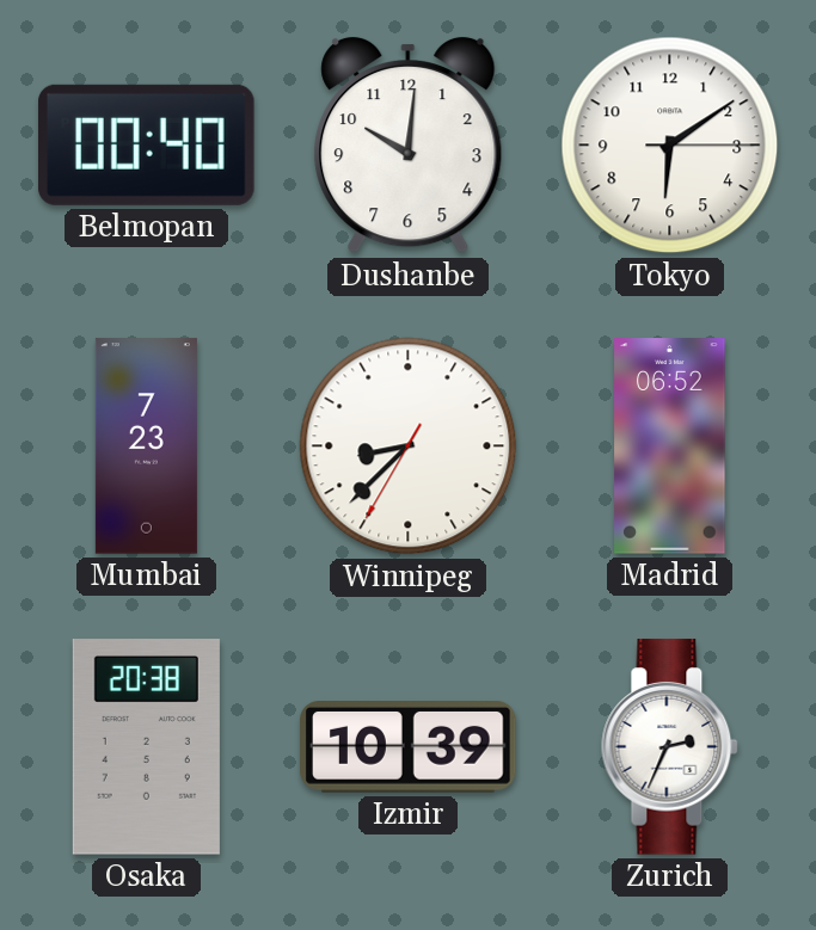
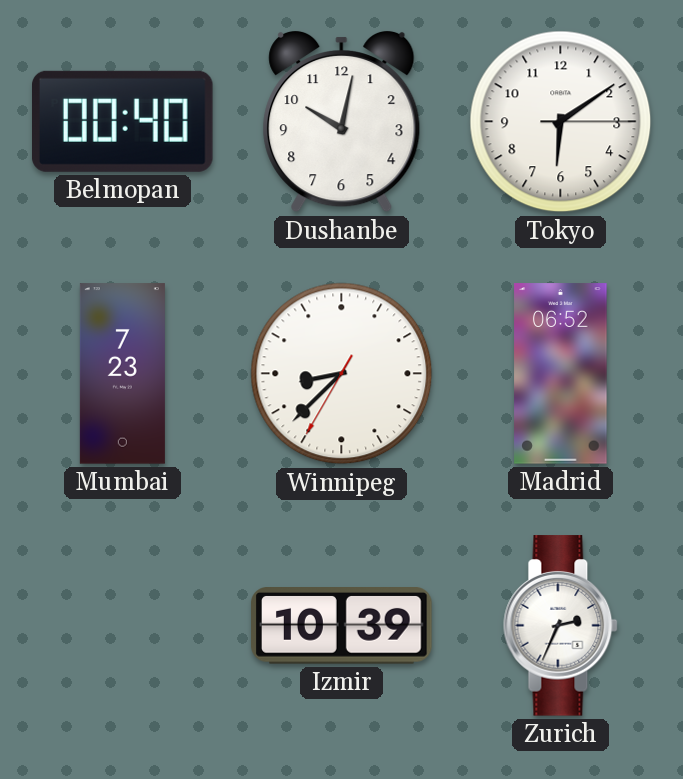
Dushanbe: 10:01 -> 10:02 (342, 122)
Osaka: 20:38 -> none (146, 747)
